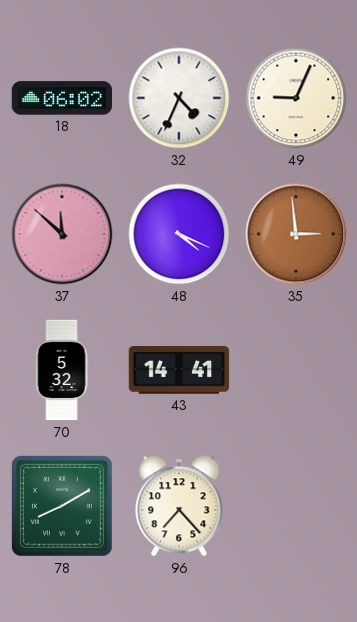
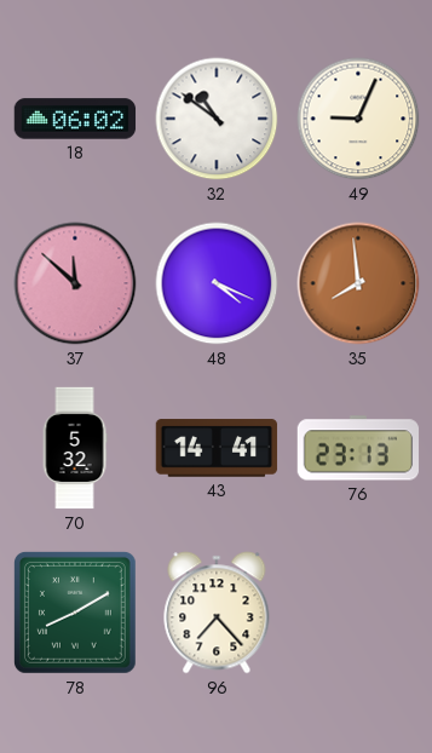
32: 4:34 -> 10:51 (217, 119)
35: 2:59 -> 7:59 (358, 283)
76: none -> 23:13 (358, 448)
